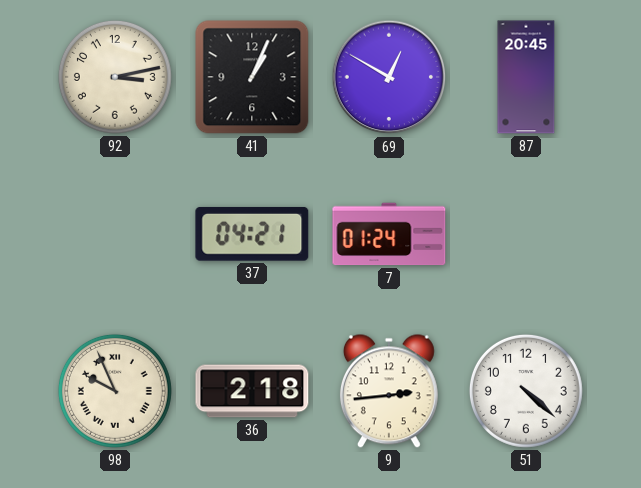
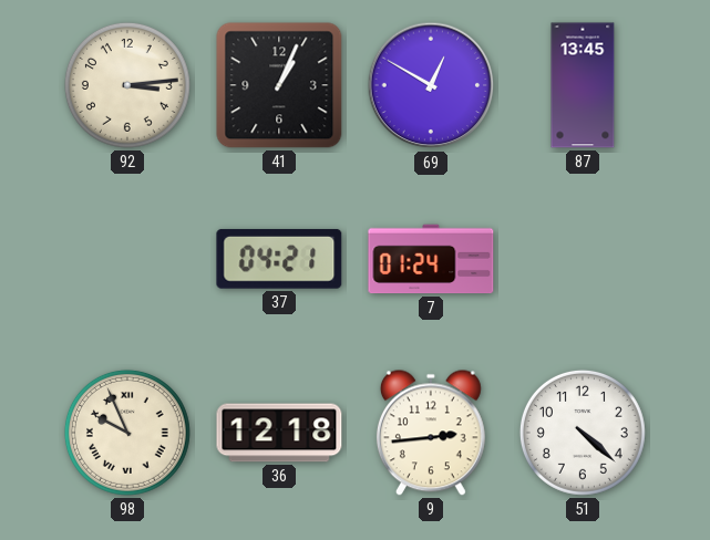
92: 3:13 -> 3:14 (127, 85)
87: 20:45 -> 13:45 (583, 85)
36: 2:18 -> 12:18 (279, 433)
